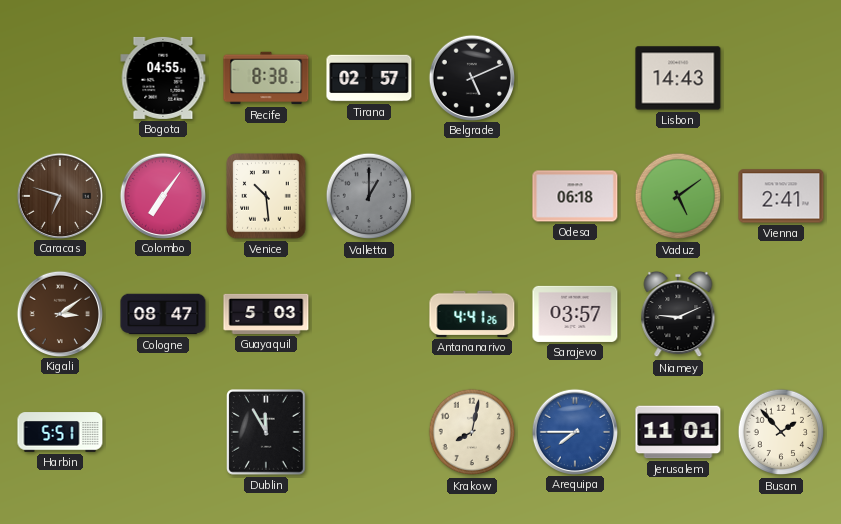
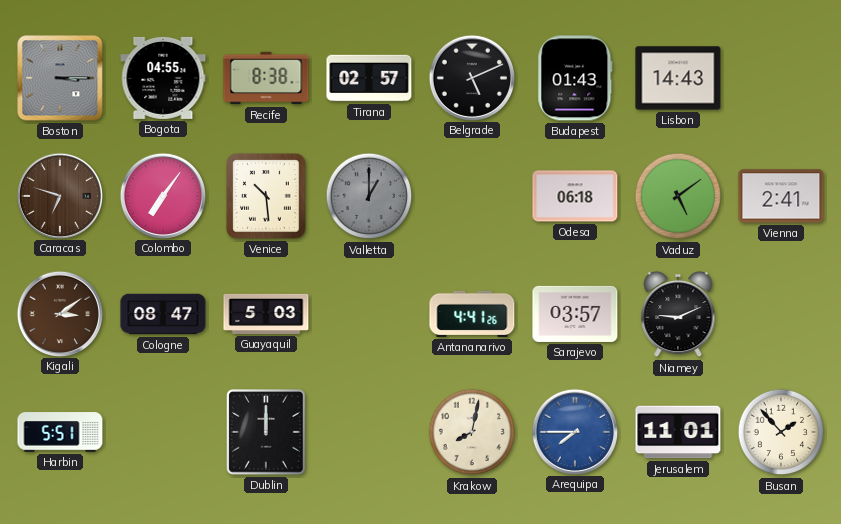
Boston: none -> 3:15 (60, 78)
Budapest: none -> 01:43 (575, 78)
Dublin: 11:55 -> 12:00 (267, 432)
